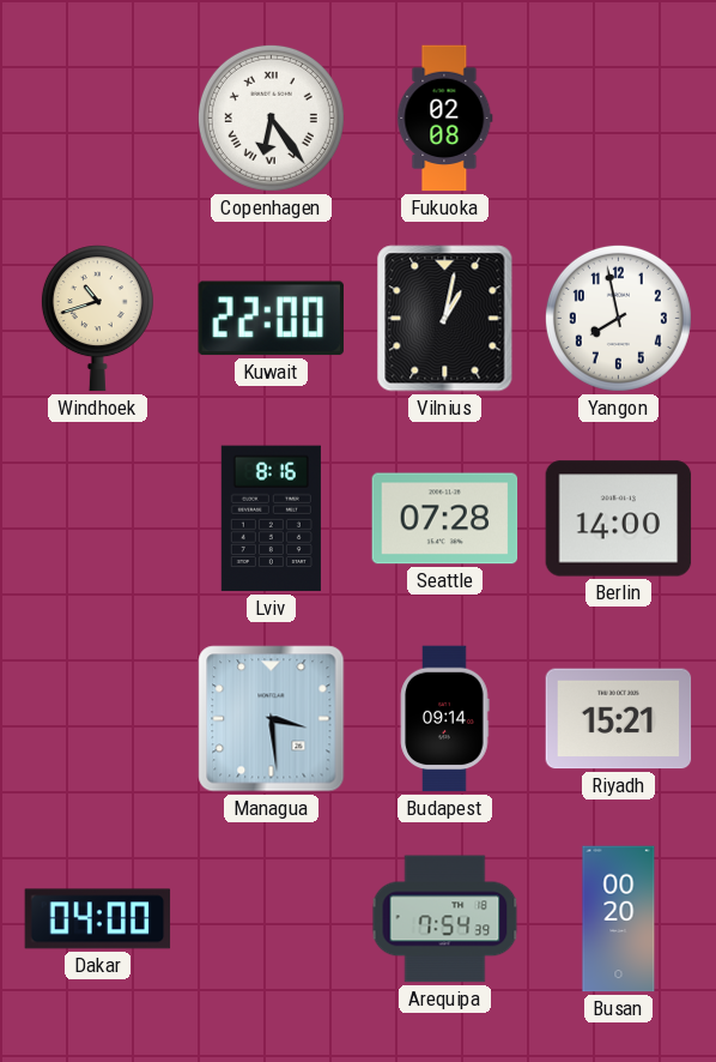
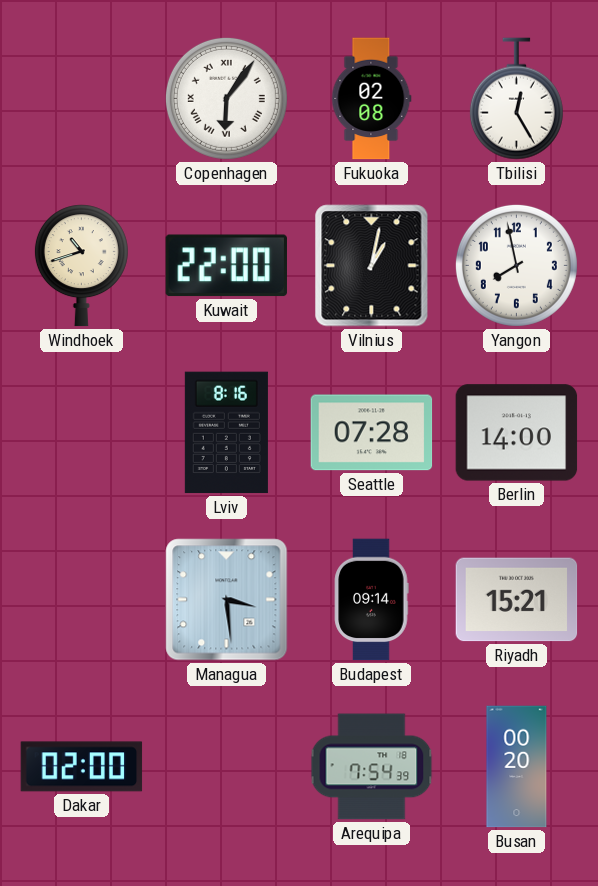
Copenhagen: 6:24 -> 6:06 (226, 98)
Tbilisi: none -> 12:25 (516, 99)
Dakar: 04:00 -> 02:00 (82, 767)
